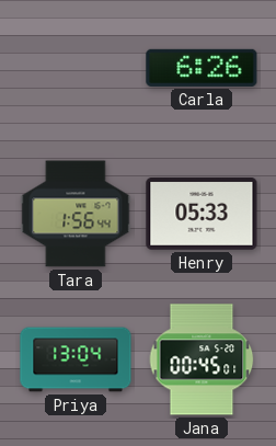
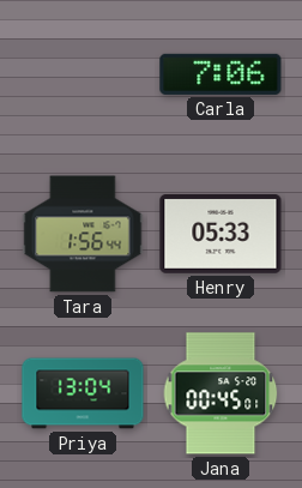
Carla: 6:26 -> 7:06 (221, 74)
